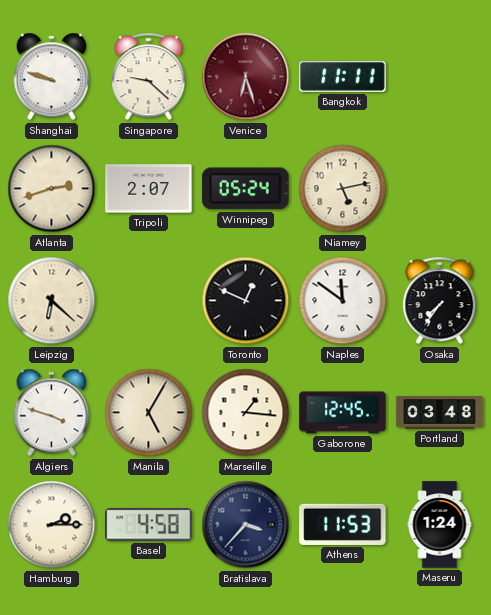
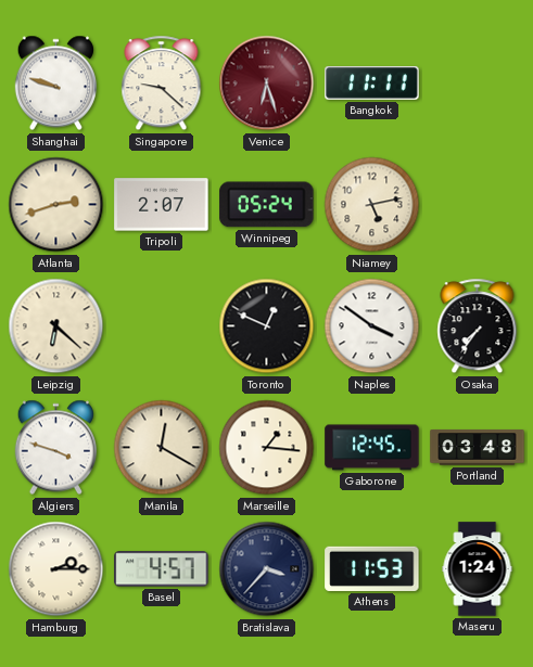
Naples: 11:51 -> 3:51 (372, 326)
Manila: 5:05 -> 12:20 (162, 448)
Basel: 4:58 -> 4:57 (162, 569)
